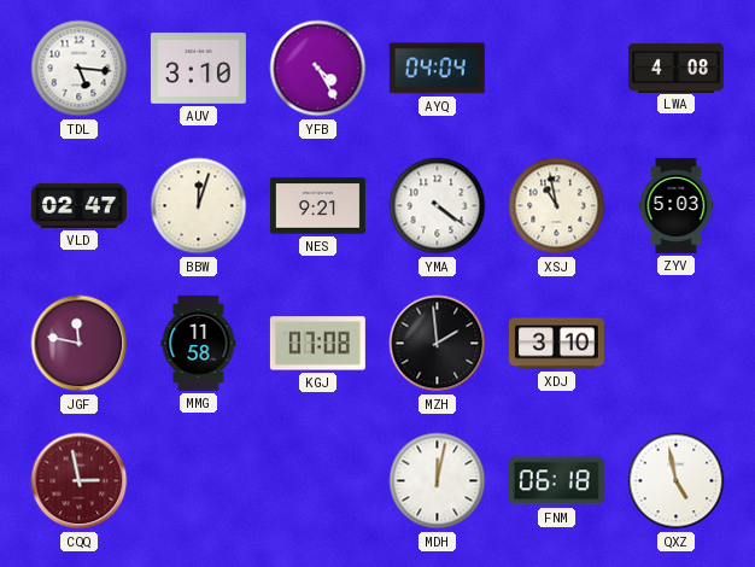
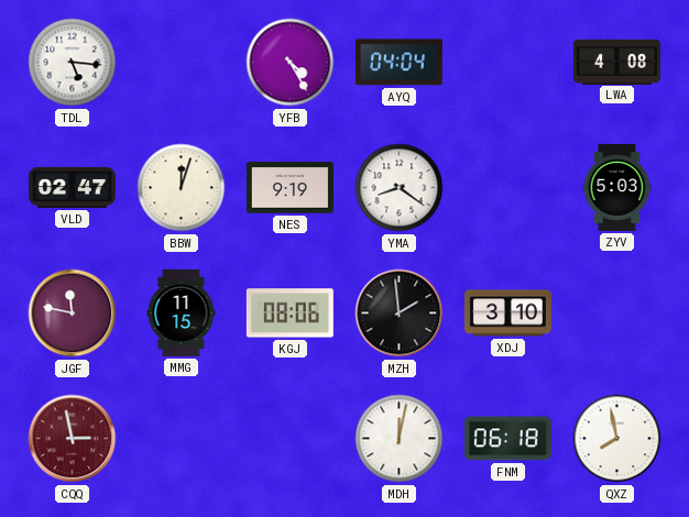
AUV: 3:10 -> none (198, 69)
NES: 9:21 -> 9:19 (289, 188)
YMA: 4:21 -> 8:21 (400, 188)
XSJ: 10:58 -> none (557, 206)
MMG: 11:58 -> 11:15 (182, 312)
KGJ: 07:08 -> 08:06 (289, 313)
QXZ: 4:58 -> 7:58 (617, 439)
